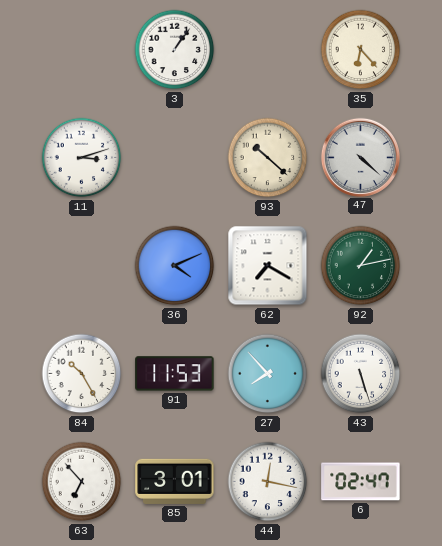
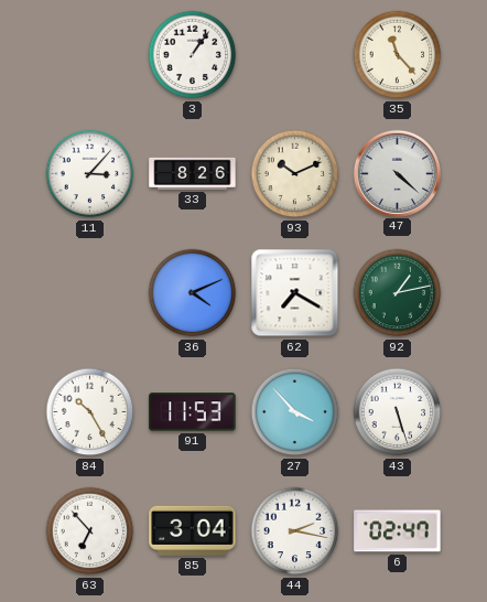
35: 6:23 -> 11:23 (398, 55)
11: 3:12 -> 3:07 (90, 174)
33: none -> 8:26 (193, 173)
93: 10:22 -> 10:11 (295, 174)
27: 7:53 -> 3:53 (295, 412)
85: 3:01 -> 3:04 (193, 530)
44: 12:17 -> 2:17 (295, 531)
